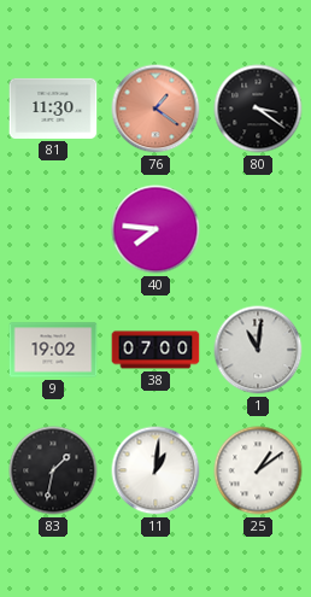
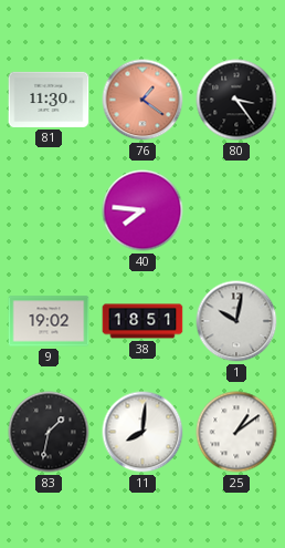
80: 3:21 -> 3:24 (236, 100)
38: 07:00 -> 18:51 (142, 321)
1: 11:01 -> 10:02 (236, 321)
11: 1:01 -> 8:01 (142, 432)
